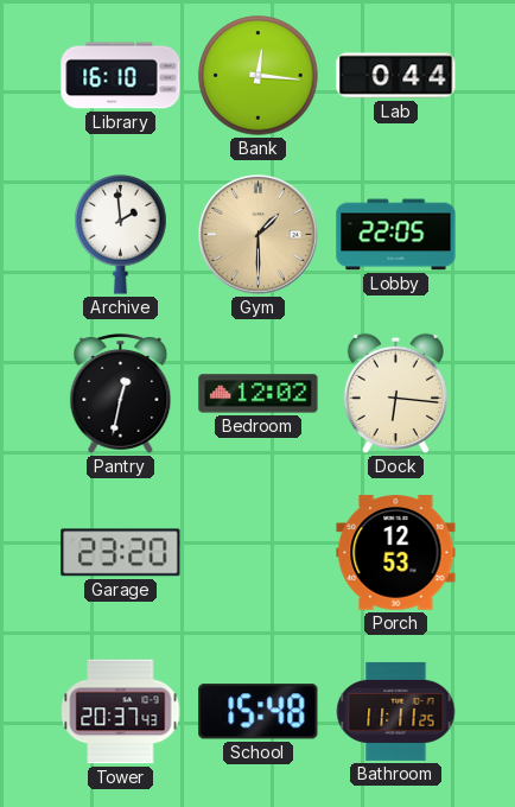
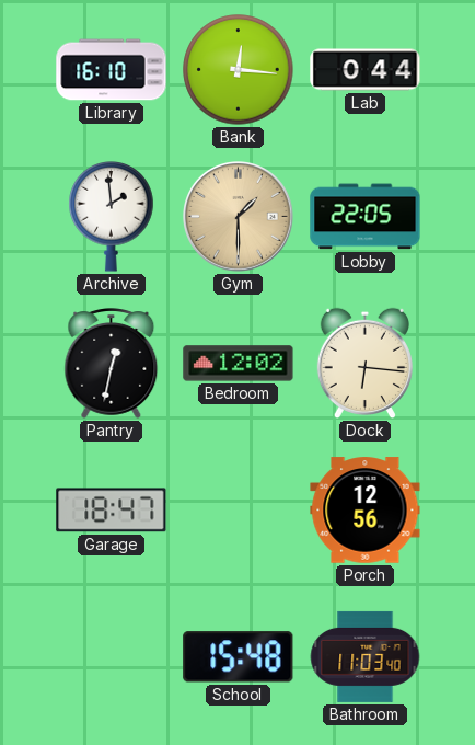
Garage: 23:20 -> 18:47 (112, 511)
Porch: 12:53 -> 12:56 (366, 511)
Tower: 20:37 -> none (121, 712)
Bathroom: 11:11 -> 11:03 (366, 656)
